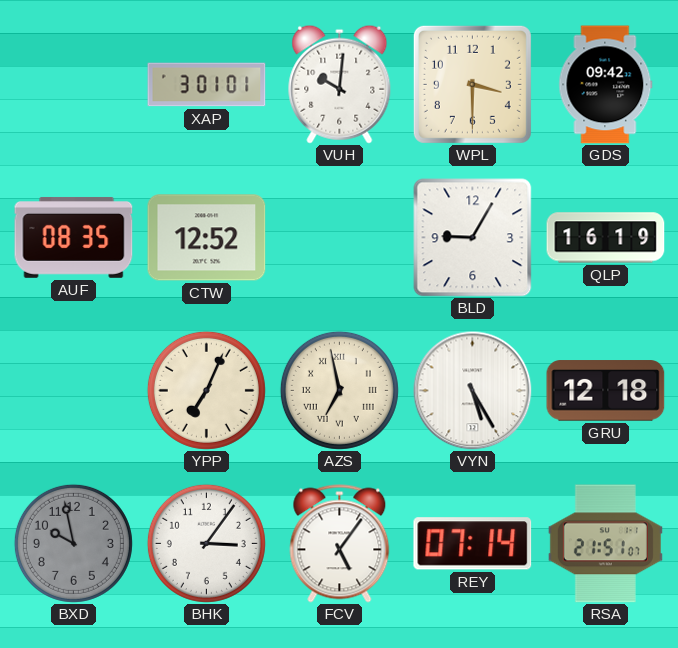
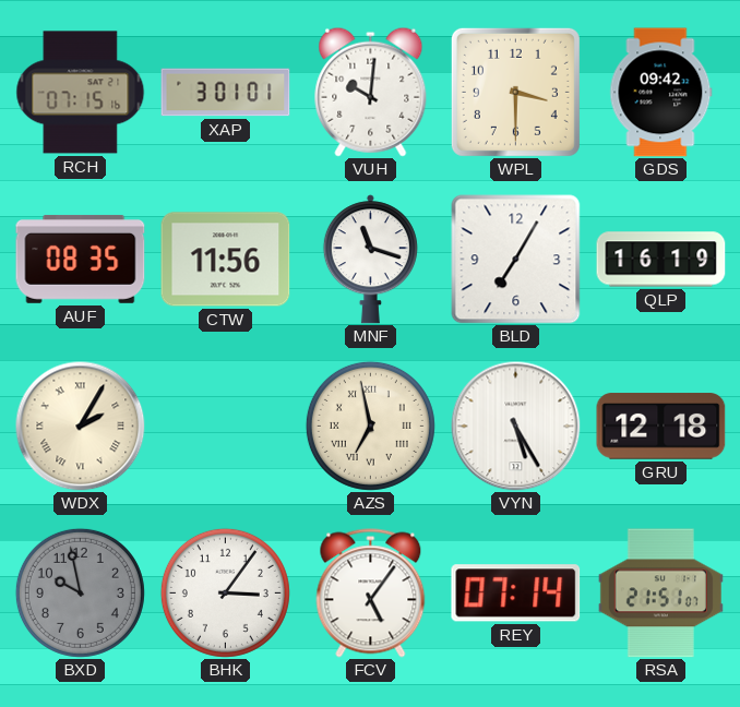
RCH: none -> 07:15 (81, 93)
CTW: 12:52 -> 11:56 (226, 260)
MNF: none -> 11:18 (370, 260)
BLD: 9:05 -> 7:05 (516, 260)
WDX: none -> 2:05 (81, 427)
YPP: 7:04 -> none (206, 390)
